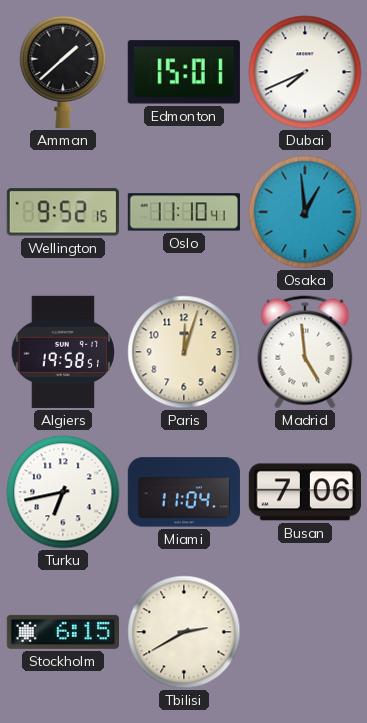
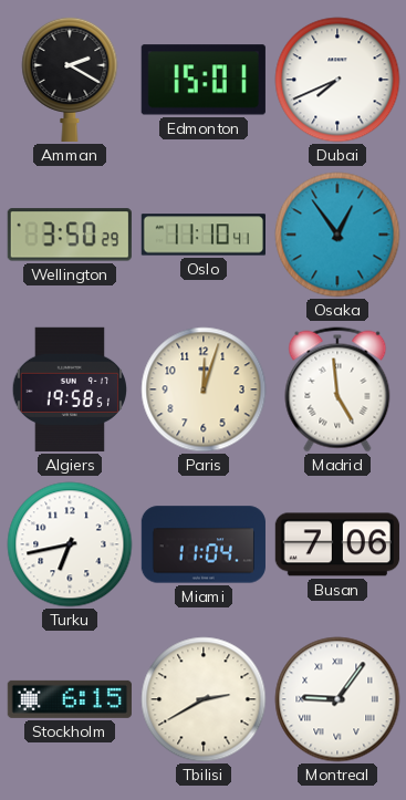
Amman: 1:38 -> 2:20 (70, 79)
Wellington: 9:52 -> 3:50 (70, 235)
Osaka: 12:59 -> 12:54 (337, 235)
Montreal: none -> 9:06 (337, 699)
